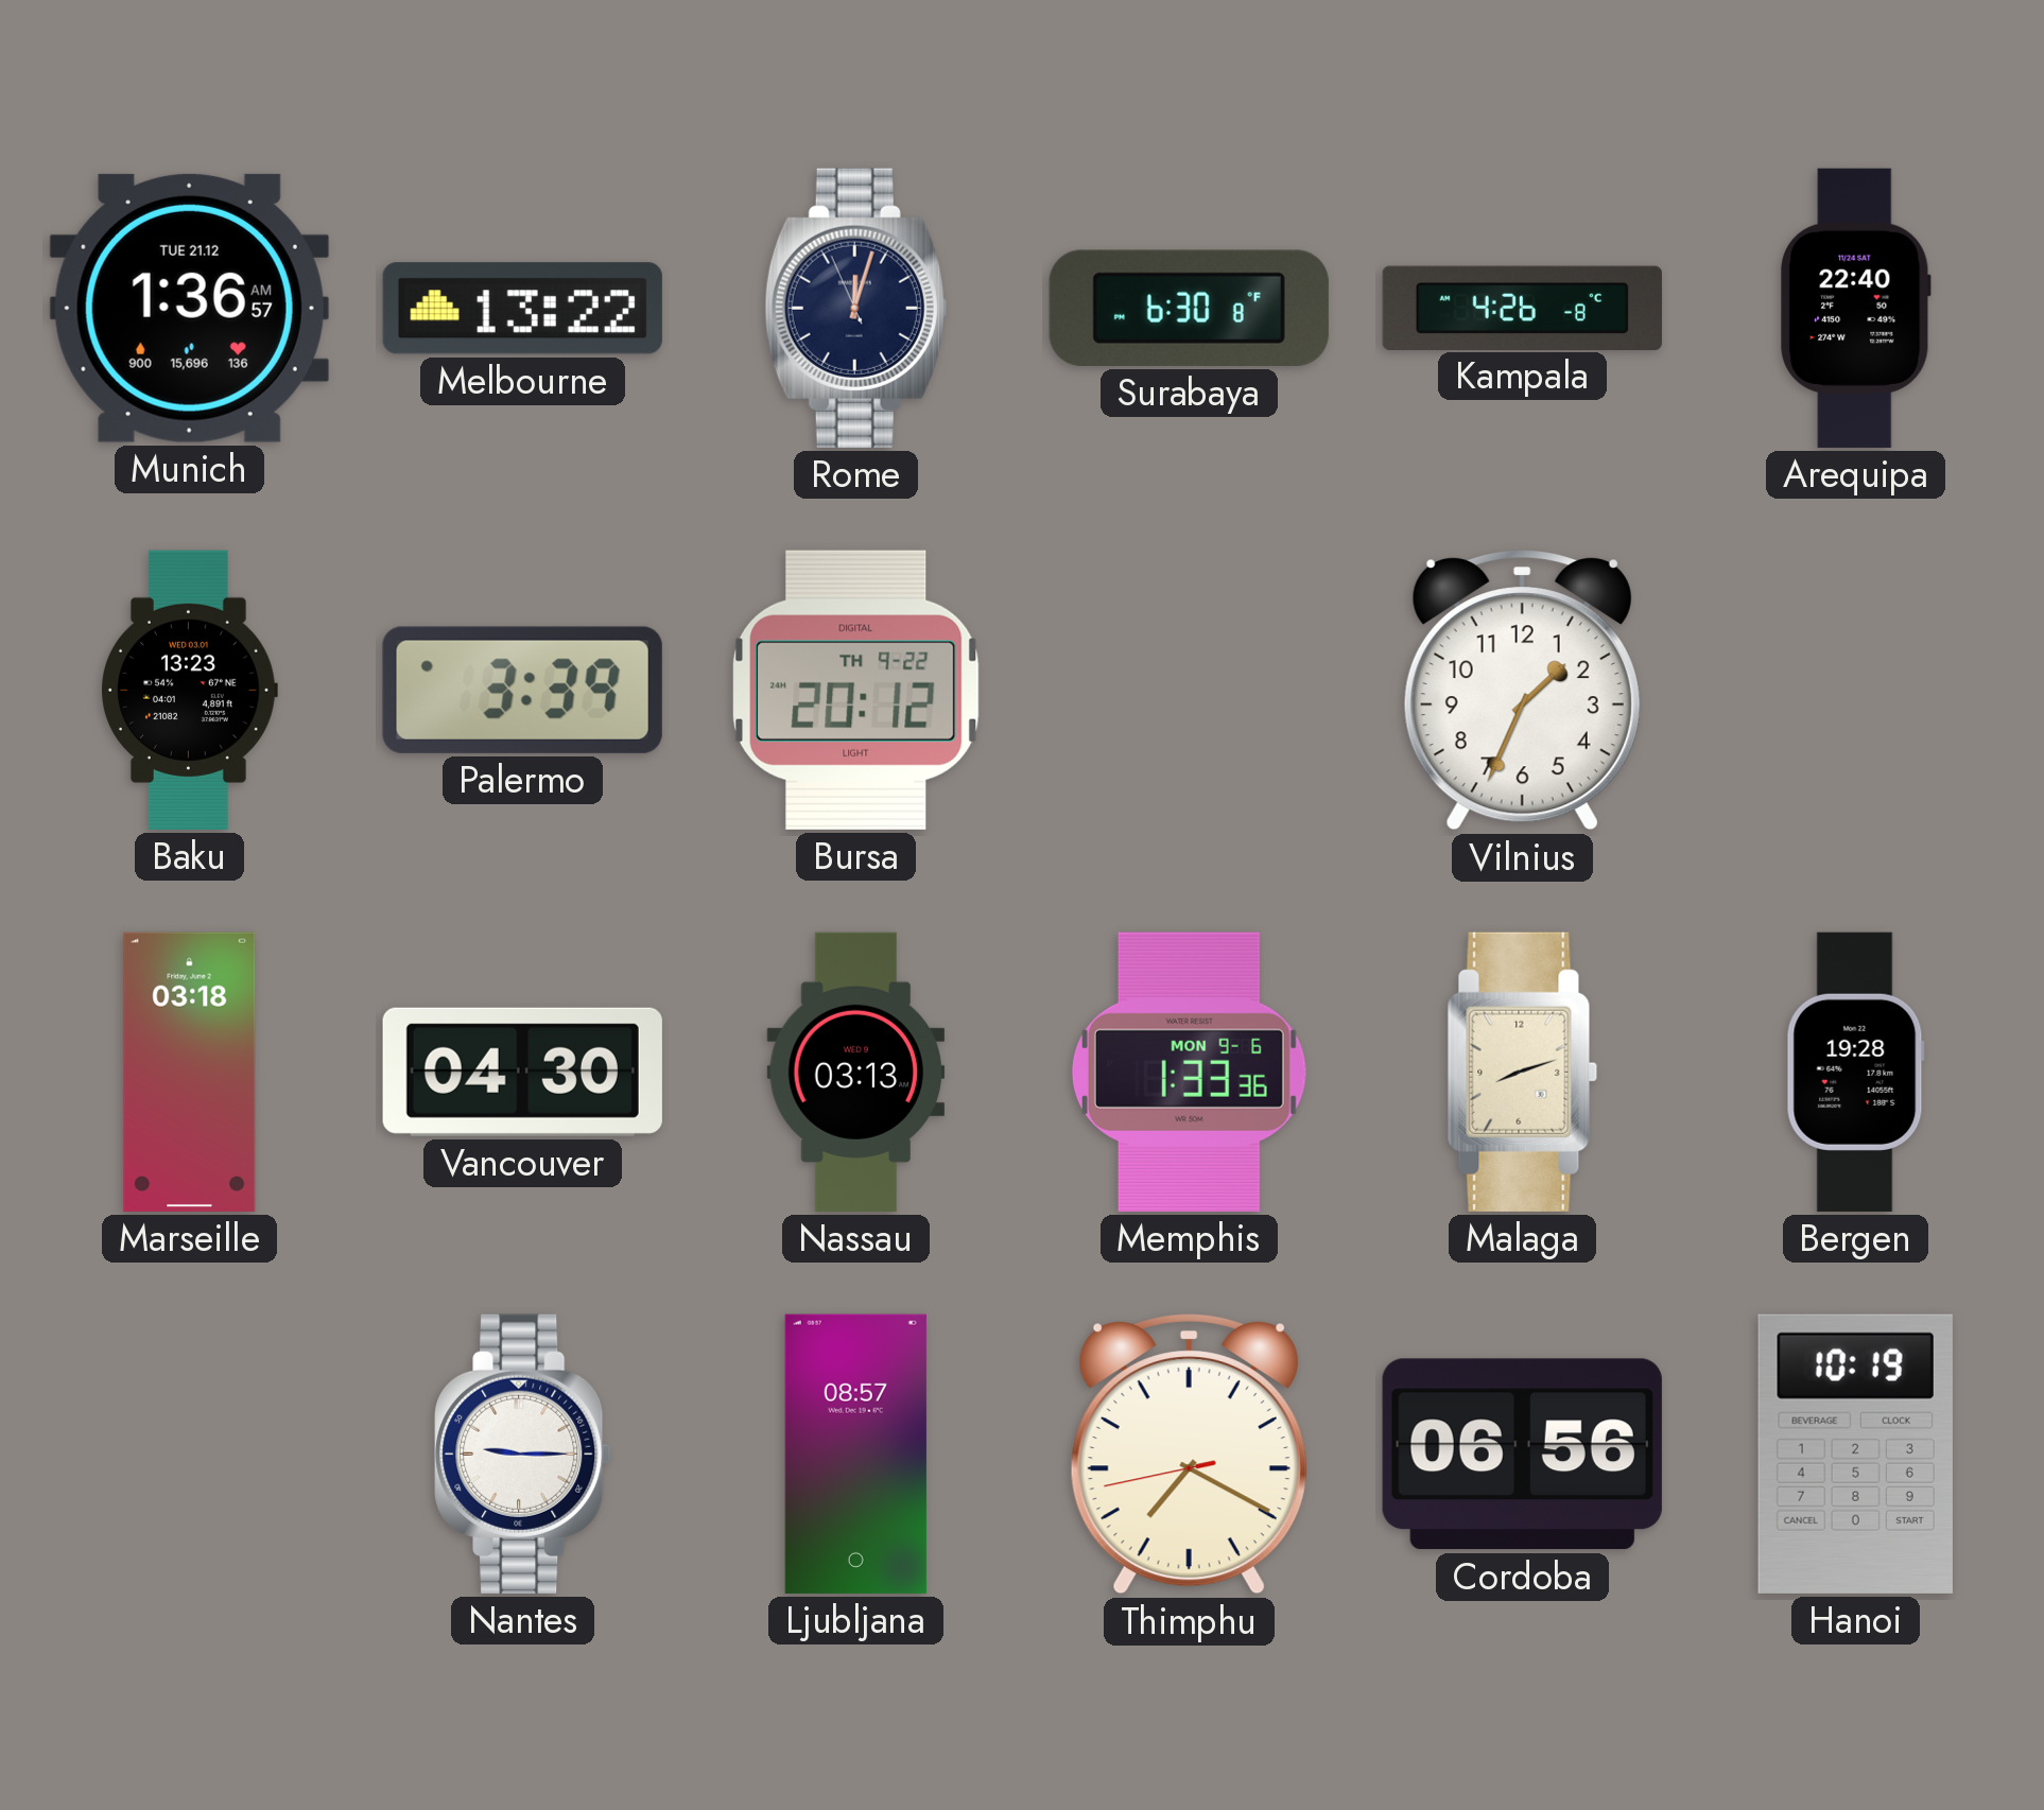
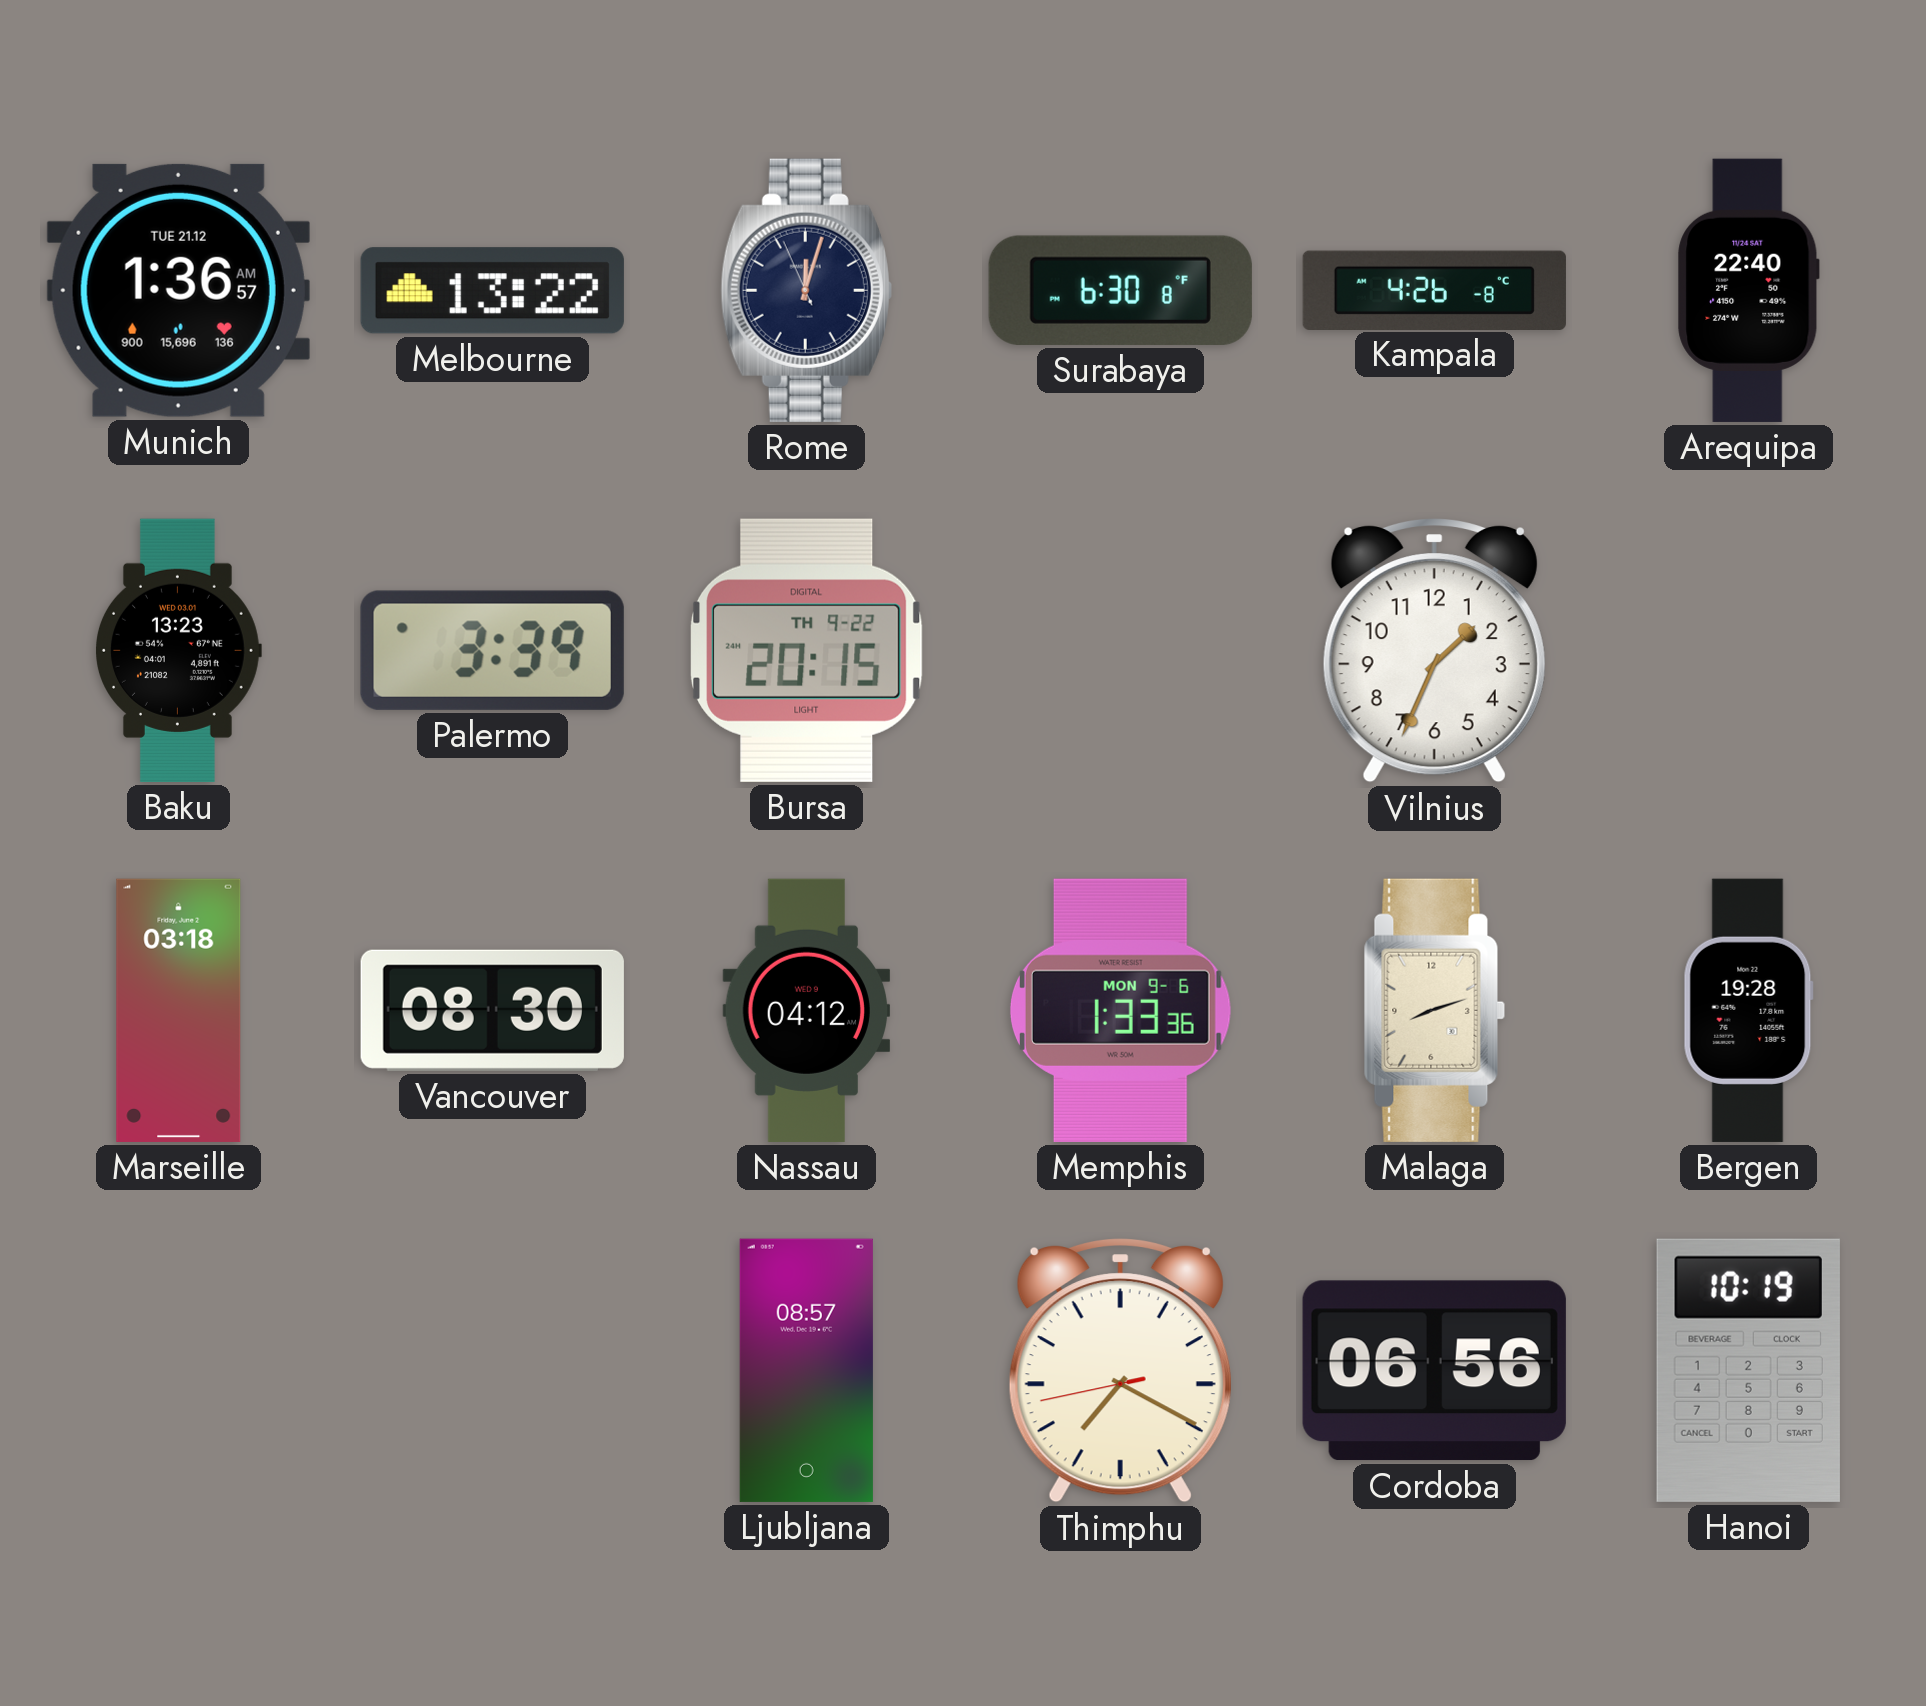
Bursa: 20:12 -> 20:15 (807, 650)
Vancouver: 04:30 -> 08:30 (492, 1010)
Nassau: 03:13 -> 04:12 (807, 1010)
Nantes: 9:15 -> none (523, 1454)
